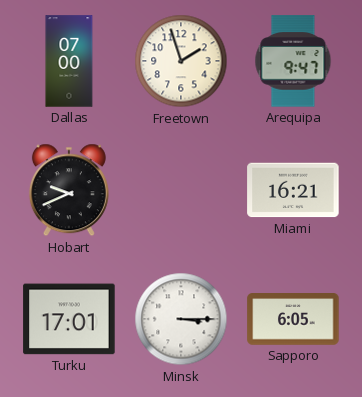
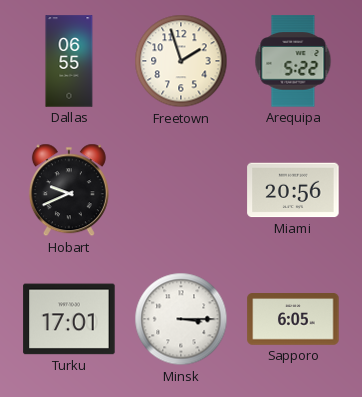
Dallas: 07:00 -> 06:55 (69, 61)
Arequipa: 9:47 -> 5:22 (293, 61)
Miami: 16:21 -> 20:56 (293, 190)
